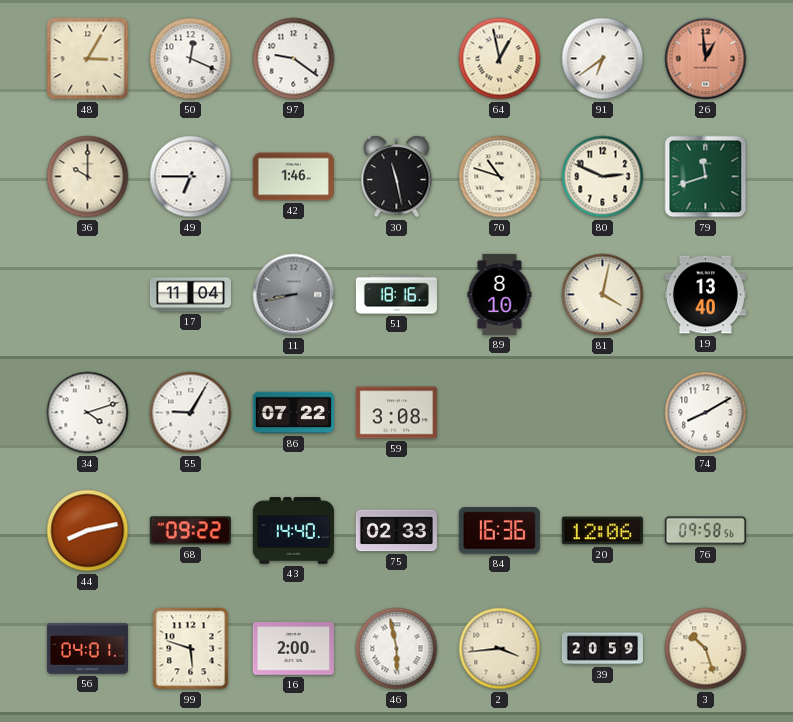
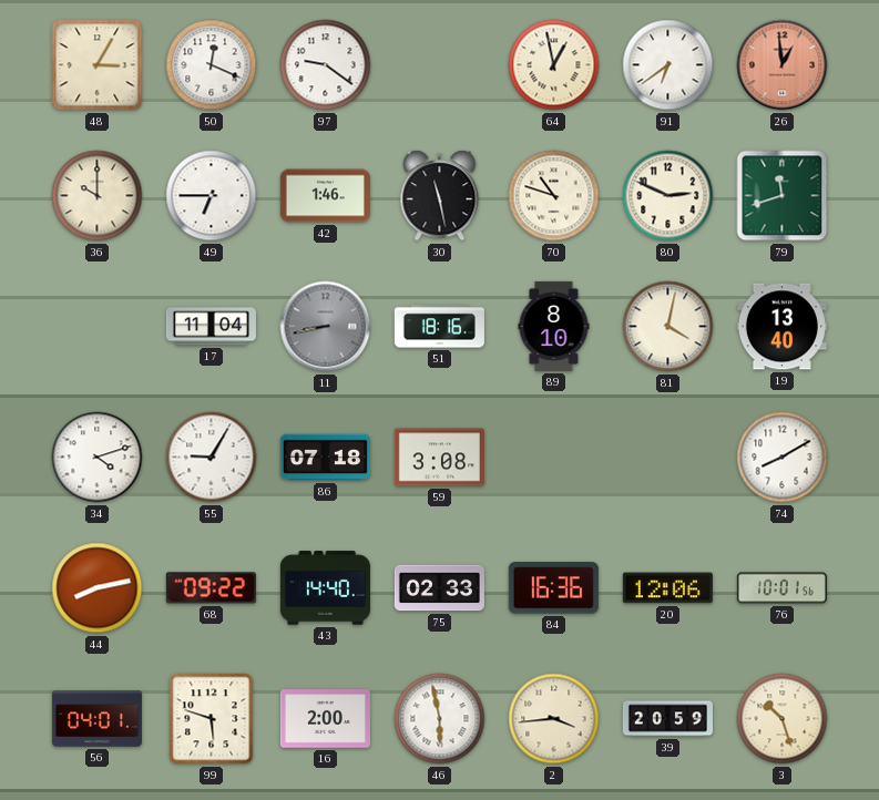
86: 07:22 -> 07:18 (325, 458)
76: 09:58 -> 10:01 (781, 588)
